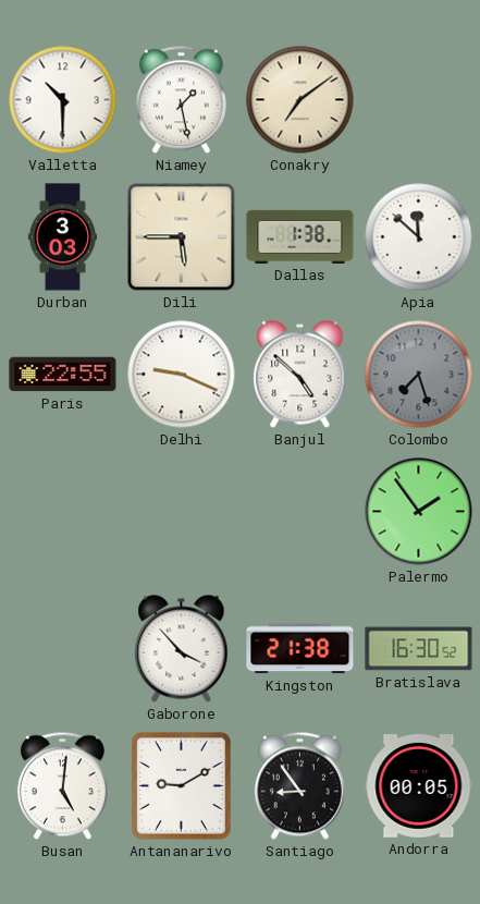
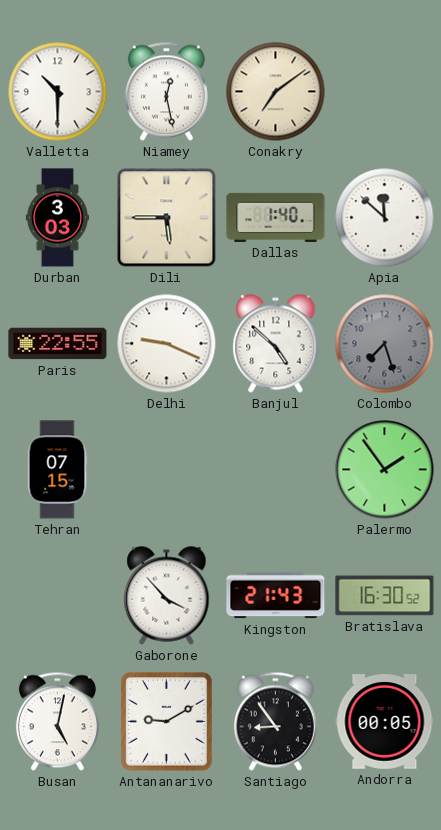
Niamey: 1:28 -> 12:28 (166, 92)
Dallas: 1:38 -> 1:40 (276, 217)
Tehran: none -> 07:15 (57, 470)
Kingston: 21:38 -> 21:43 (276, 596)
Busan: 5:01 -> 5:02 (57, 722)
